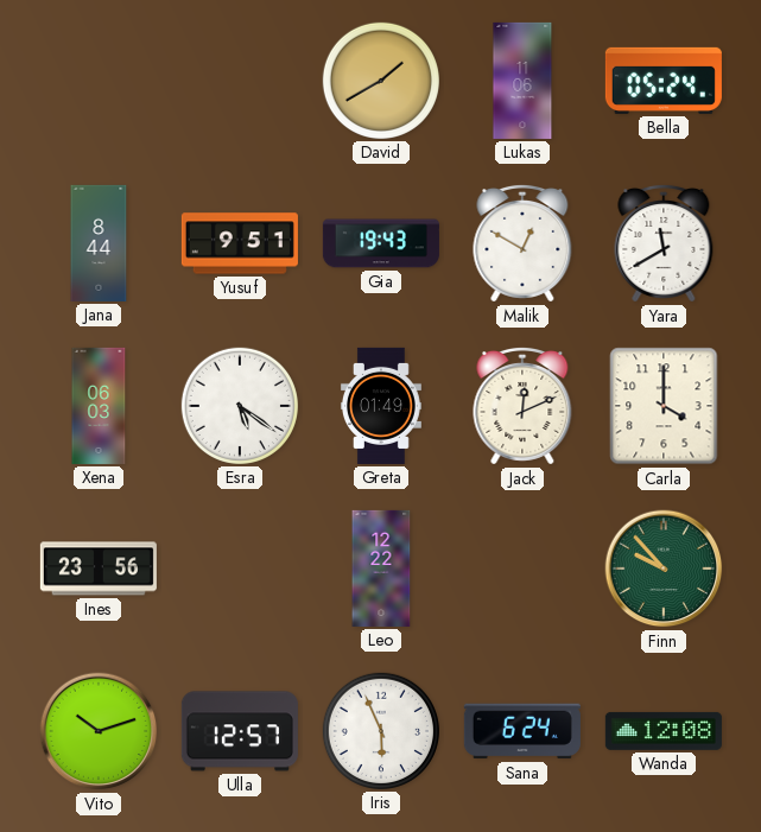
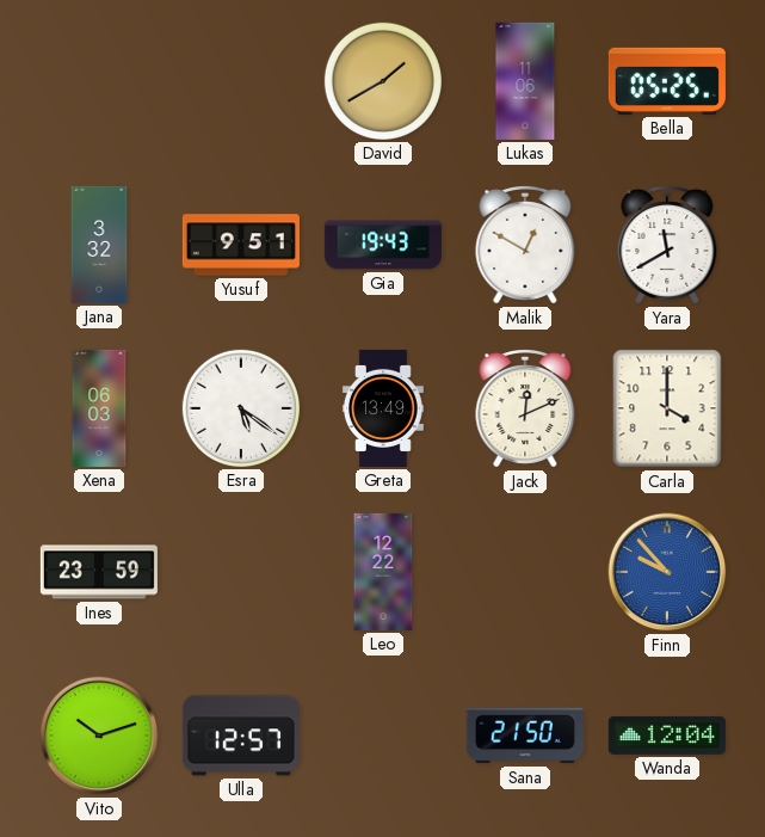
Bella: 05:24 -> 05:25 (667, 81)
Jana: 8:44 -> 3:32 (99, 245)
Greta: 01:49 -> 13:49 (383, 408)
Ines: 23:56 -> 23:59 (99, 572)
Finn dial: green -> blue (667, 572)
Iris: 5:56 -> none (381, 731)
Sana: 6:24 -> 21:50 (525, 736)
Wanda: 12:08 -> 12:04 (667, 736)
